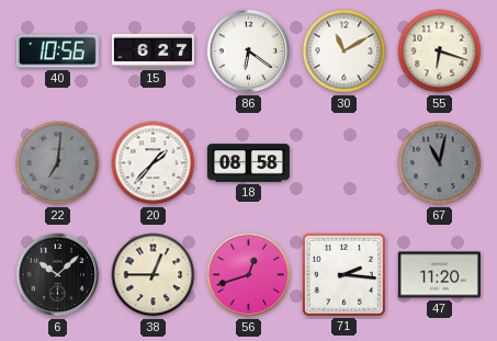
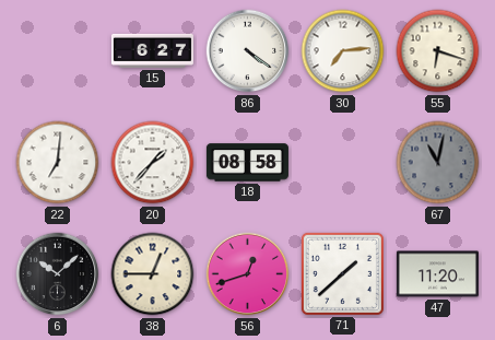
40: 10:56 -> none (57, 52)
86: 6:21 -> 4:21 (248, 51)
30: 11:10 -> 7:14 (343, 51)
22 dial: grey -> white (58, 163)
71: 2:16 -> 1:38 (342, 273)
